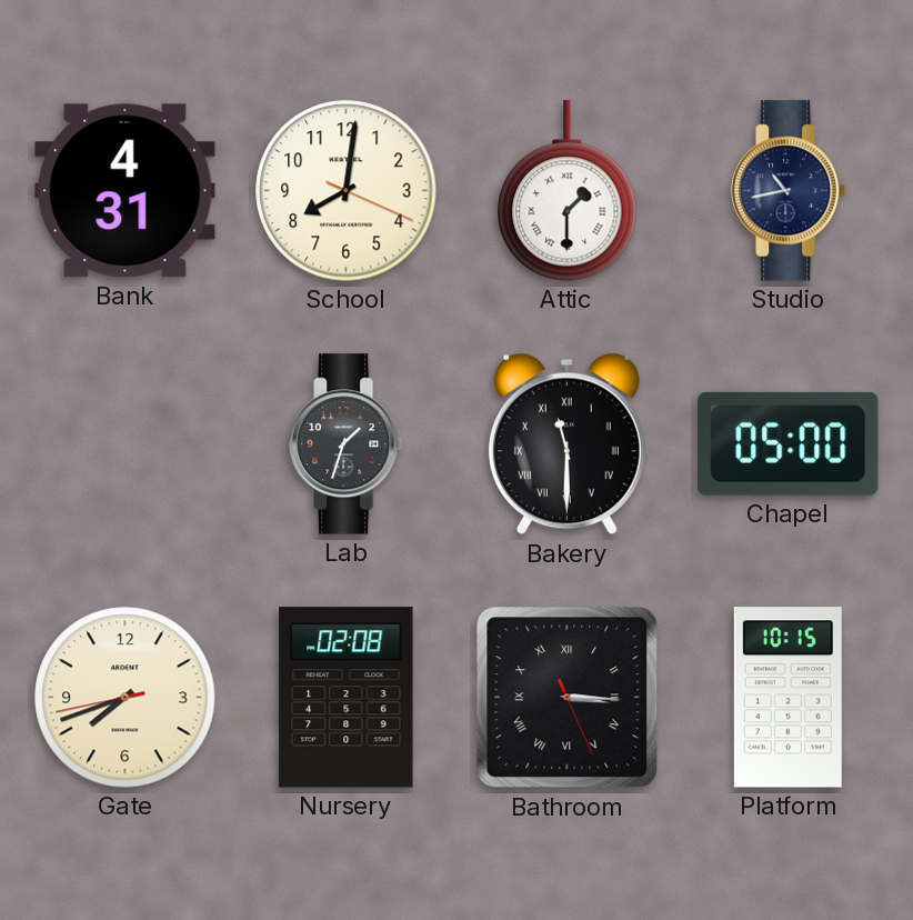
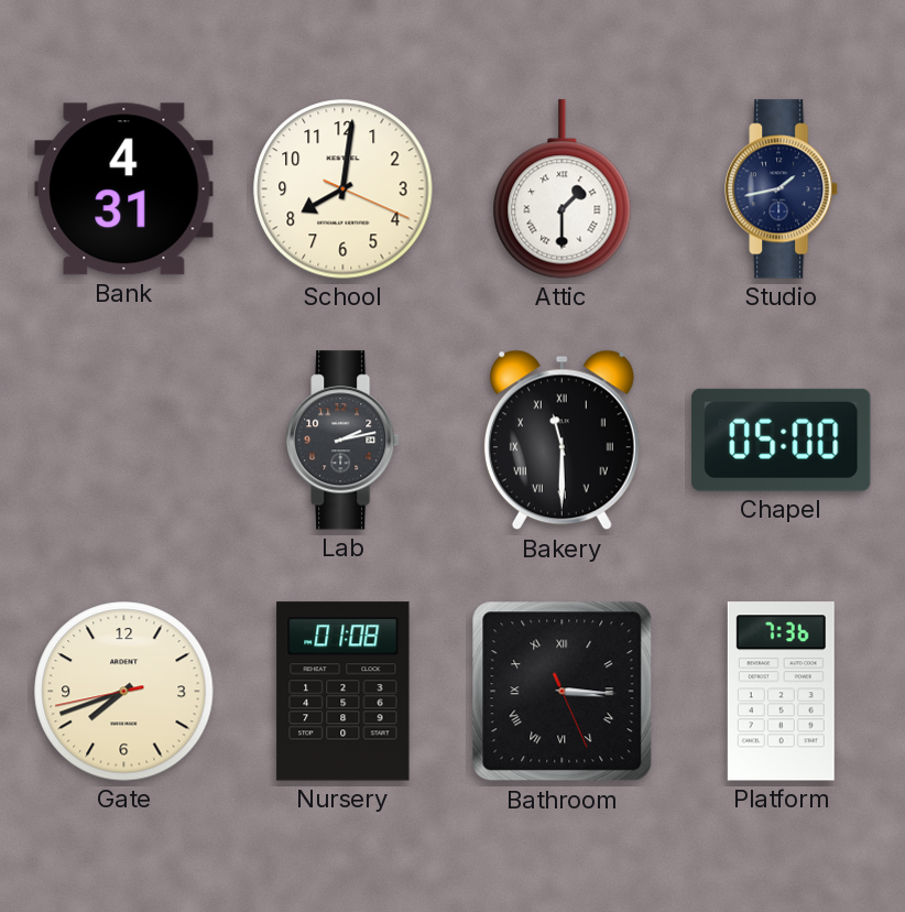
Studio: 10:43 -> 1:43 (783, 189)
Lab: 1:33 -> 2:13 (345, 441)
Nursery: 02:08 -> 01:08 (344, 692)
Platform: 10:15 -> 7:36 (781, 692)
